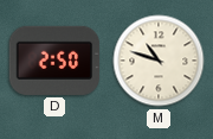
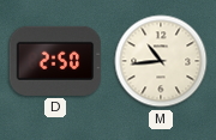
M: 10:48 -> 10:44 (161, 61)
